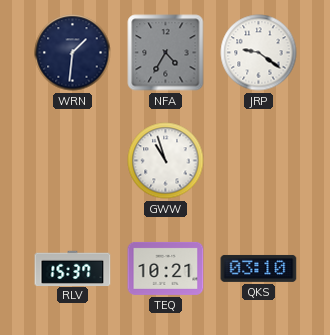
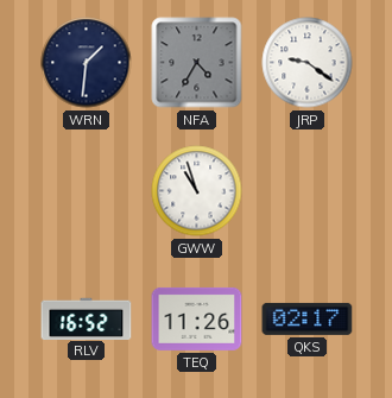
RLV: 15:37 -> 16:52 (87, 318)
TEQ: 10:21 -> 11:26 (197, 318)
QKS: 03:10 -> 02:17 (308, 318)
